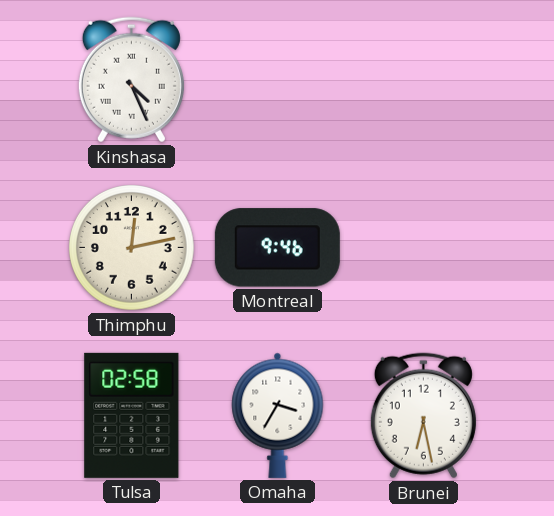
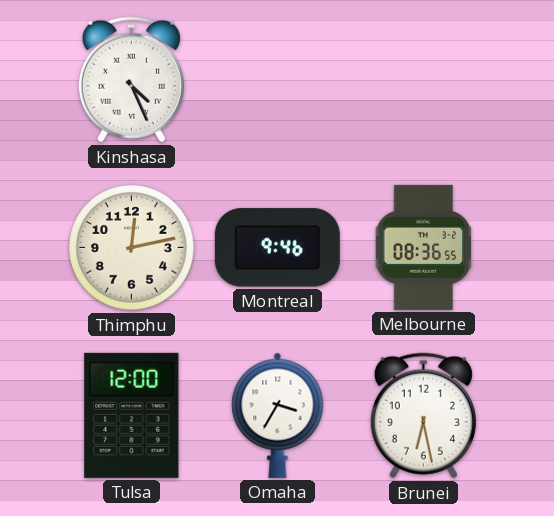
Melbourne: none -> 08:36 (424, 247)
Tulsa: 02:58 -> 12:00 (132, 415)
